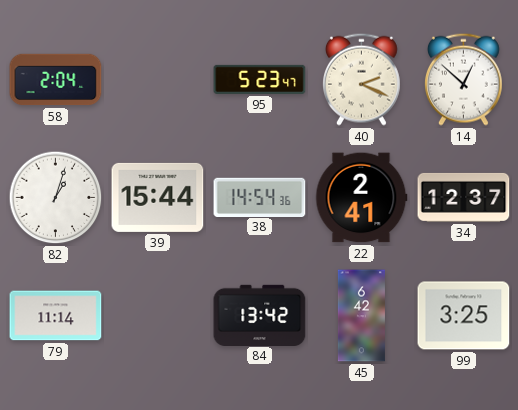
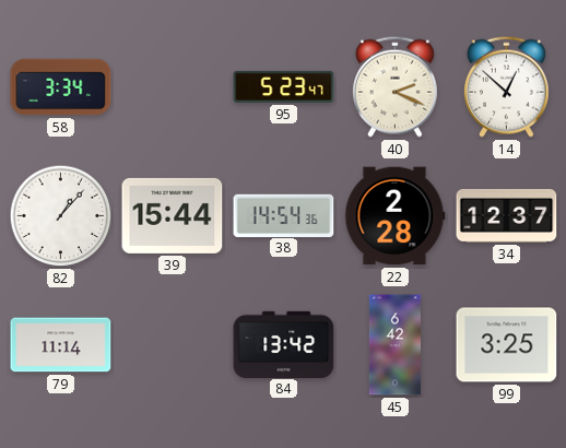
58: 2:04 -> 3:34 (61, 87)
82: 1:03 -> 1:07 (61, 216)
22: 2:41 -> 2:28 (396, 216)
